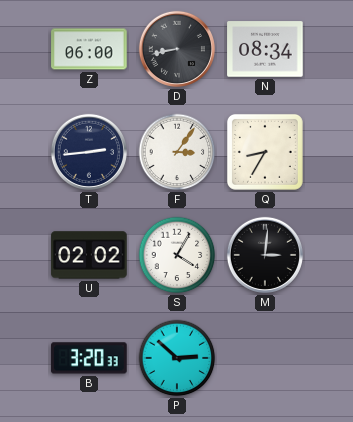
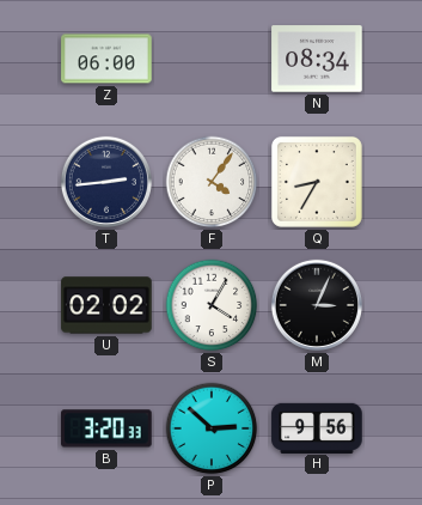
D: 8:43 -> none (177, 49)
F: 3:06 -> 4:06 (212, 182)
M: 3:01 -> 3:04 (317, 305)
H: none -> 9:56 (317, 427)
